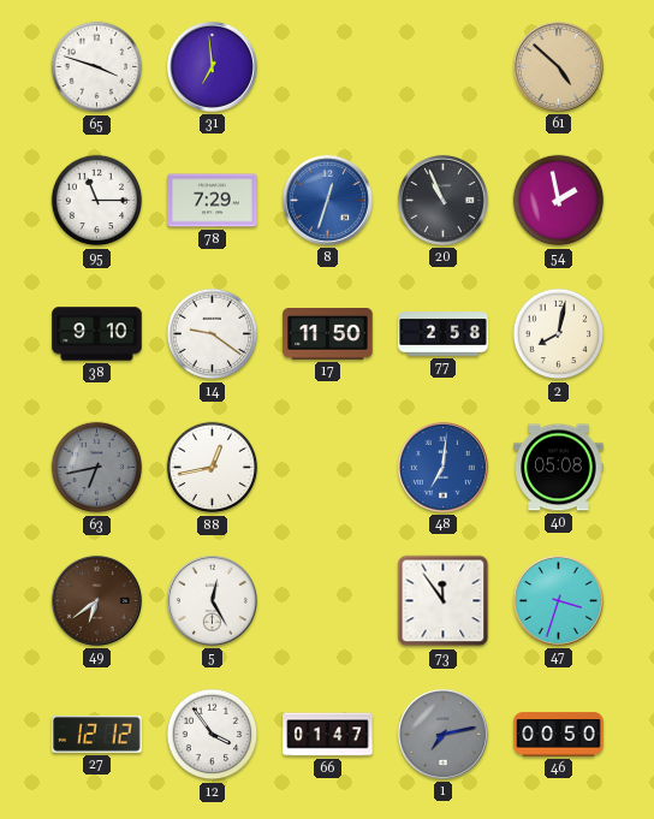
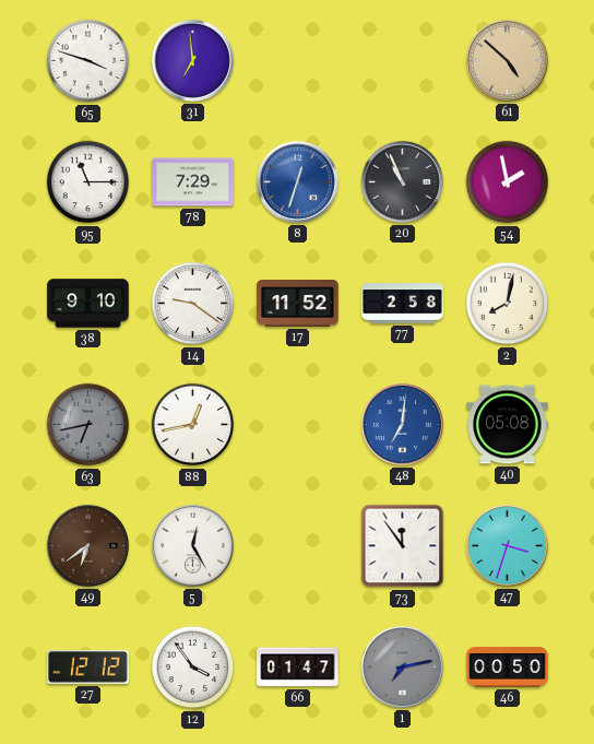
17: 11:50 -> 11:52 (298, 304)
